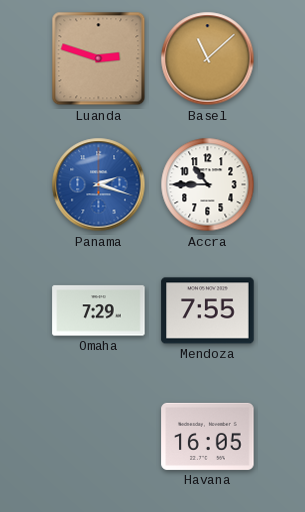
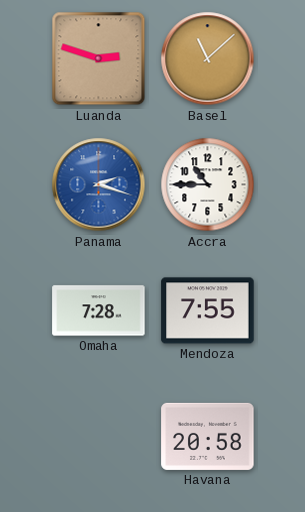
Omaha: 7:29 -> 7:28 (99, 311)
Havana: 16:05 -> 20:58 (208, 436)
